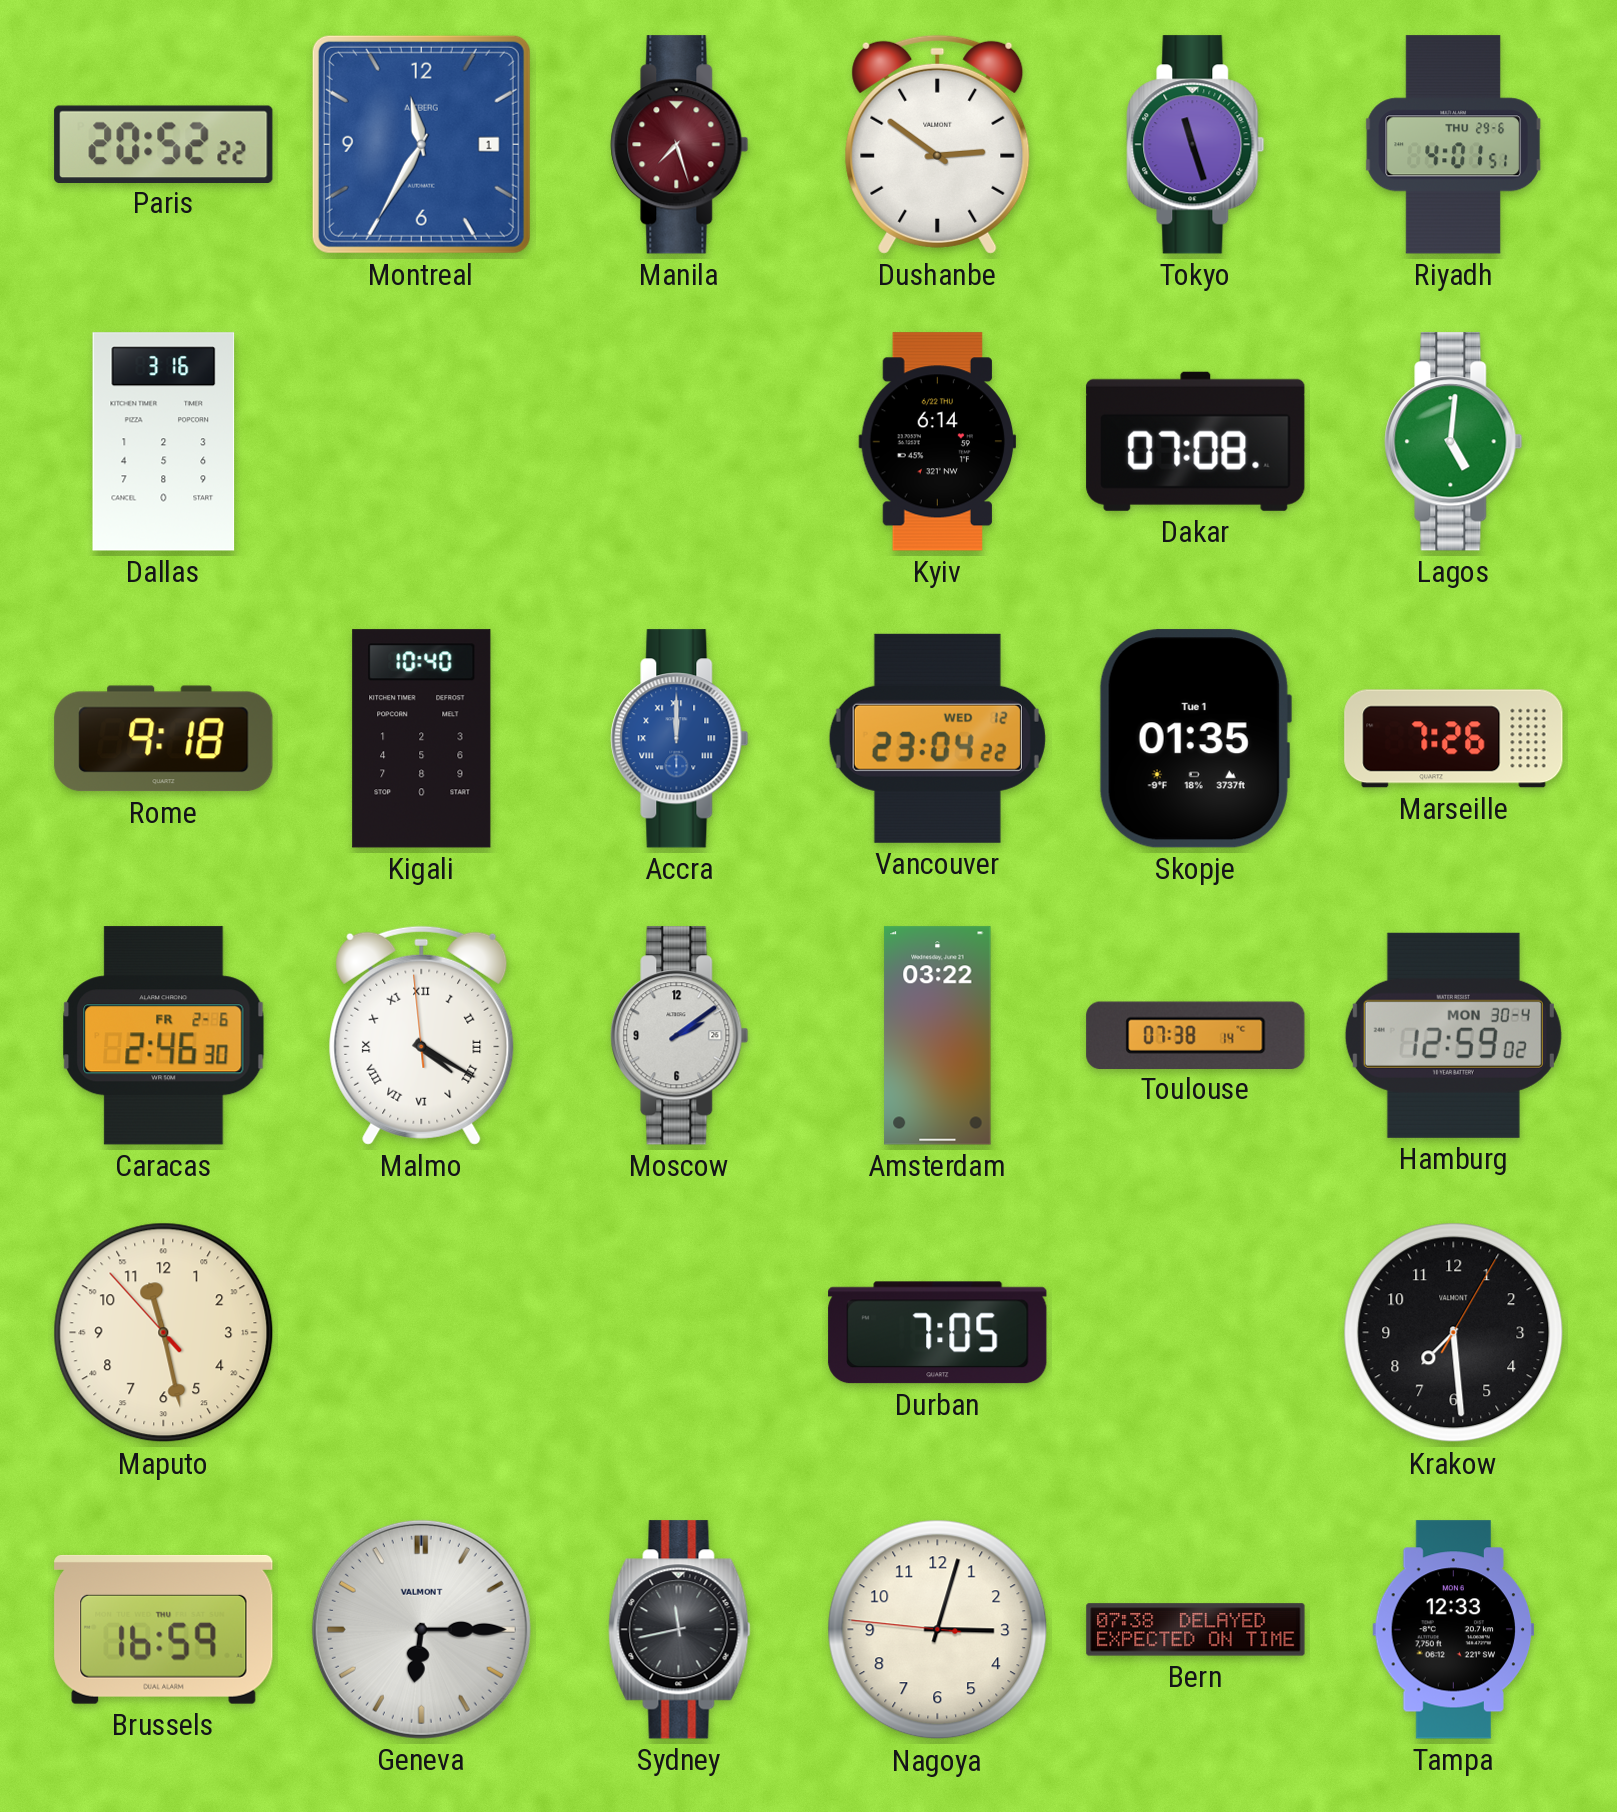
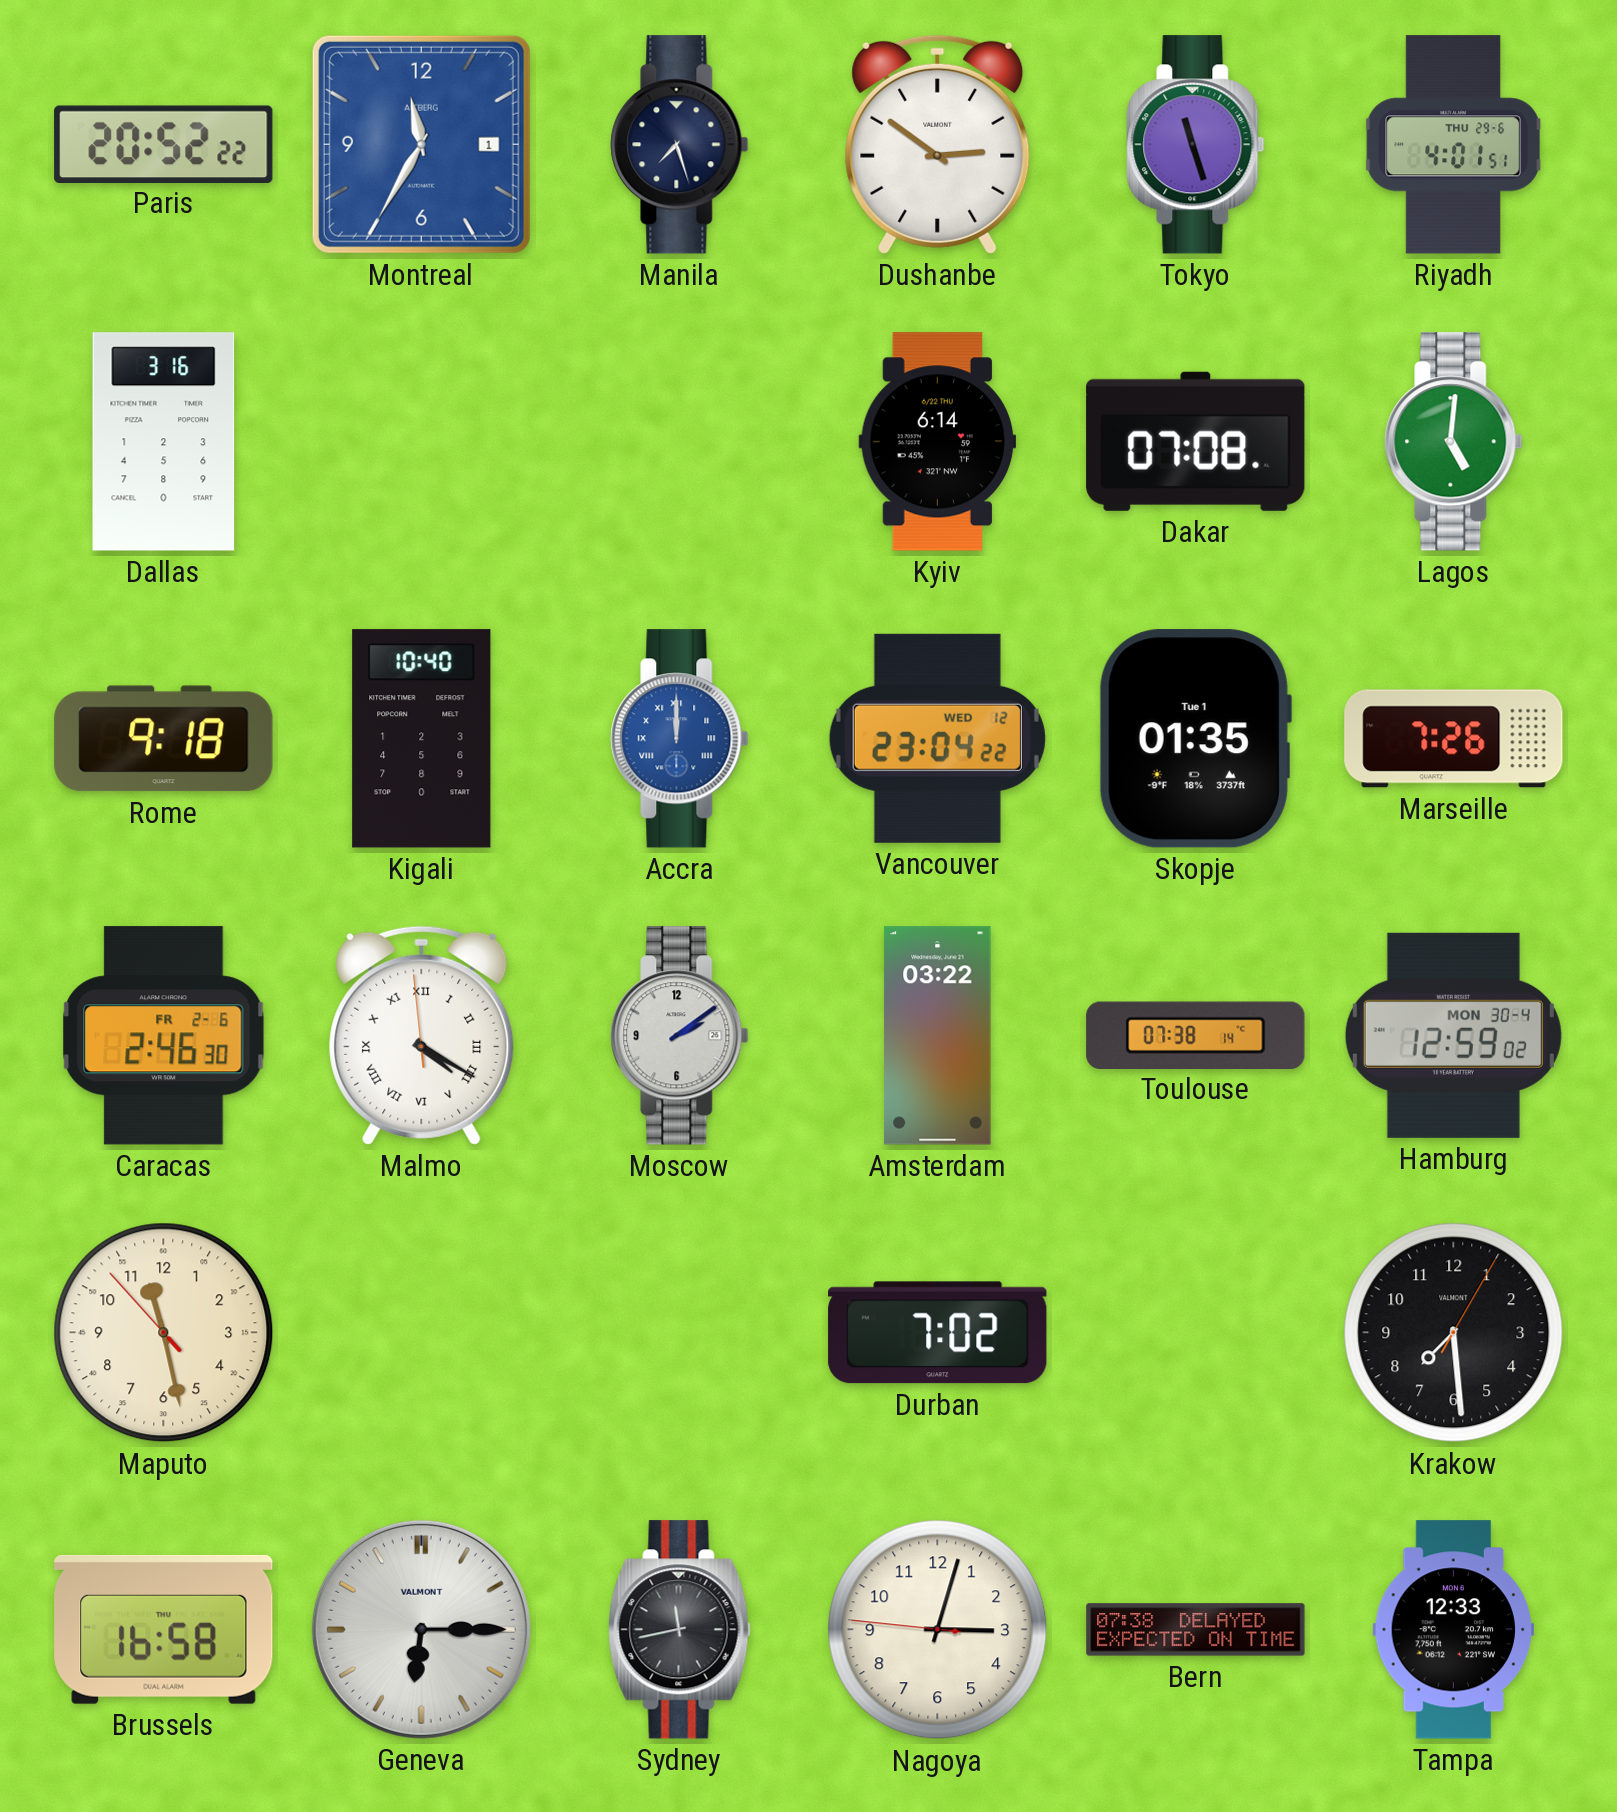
Manila dial: burgundy -> navy (680, 145)
Durban: 7:05 -> 7:02 (938, 1333)
Brussels: 16:59 -> 16:58 (164, 1629)
